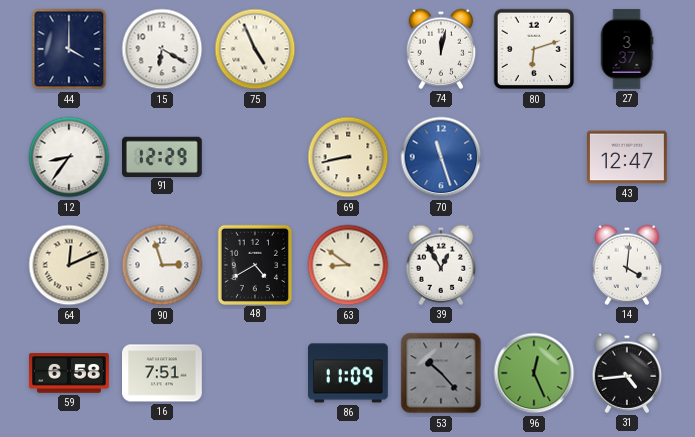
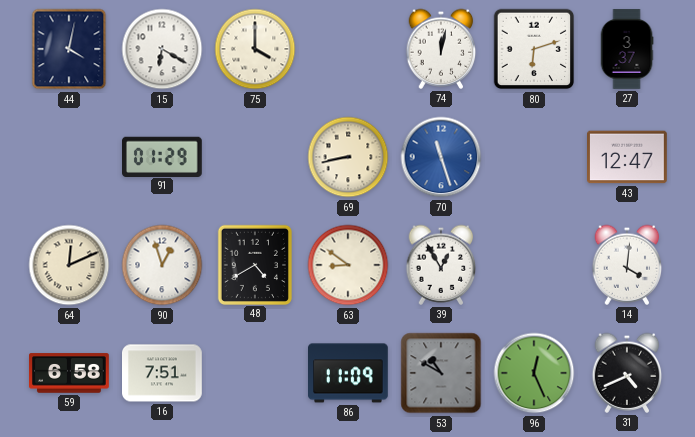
44: 4:00 -> 4:02 (69, 49)
75: 4:56 -> 4:00 (255, 49)
12: 8:36 -> none (69, 157)
91: 12:29 -> 01:29 (163, 156)
90: 2:57 -> 12:57 (162, 265)
53: 10:23 -> 10:50 (441, 373)
31: 4:44 -> 4:41 (627, 373)
